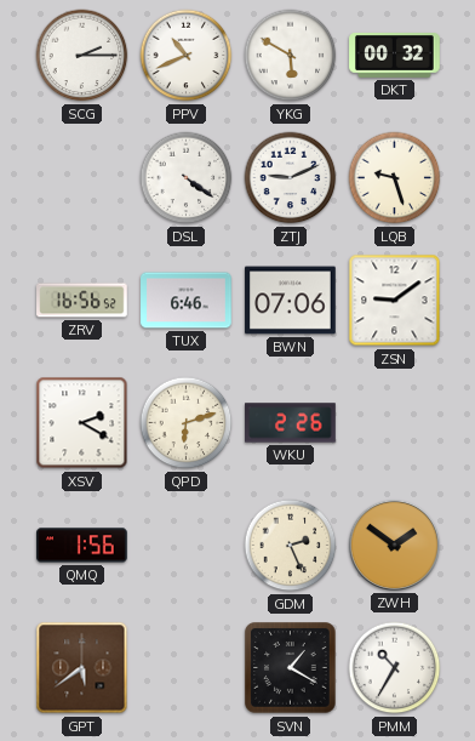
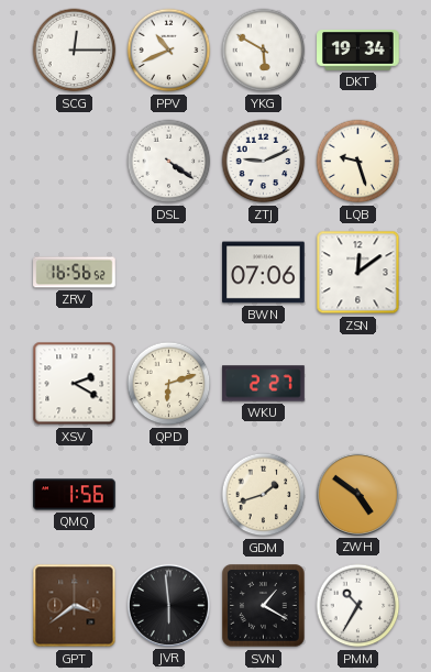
SCG: 2:15 -> 12:15 (75, 51)
DKT: 00:32 -> 19:34 (358, 51)
TUX: 6:46 -> none (187, 301)
ZSN: 9:09 -> 12:09 (358, 273)
WKU: 2:26 -> 2:27 (264, 384)
GDM: 2:26 -> 1:42 (264, 495)
ZWH: 1:51 -> 4:51 (357, 494)
GPT: 5:39 -> 3:39 (75, 606)
JVR: none -> 5:59 (168, 605)
